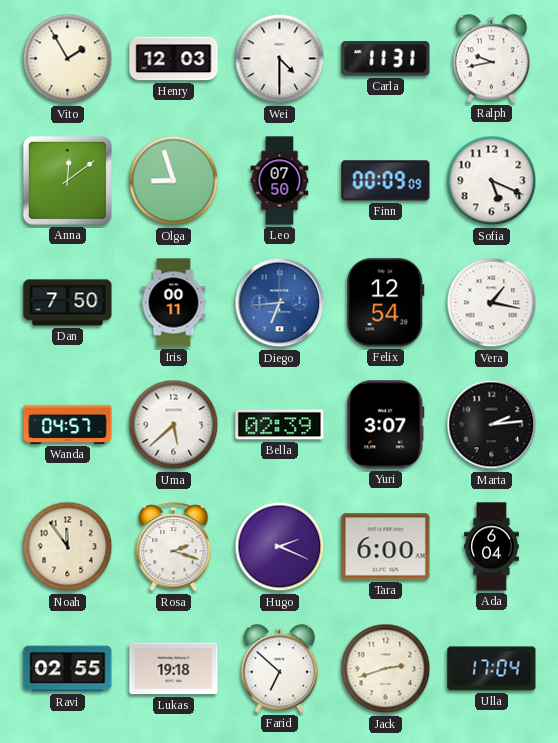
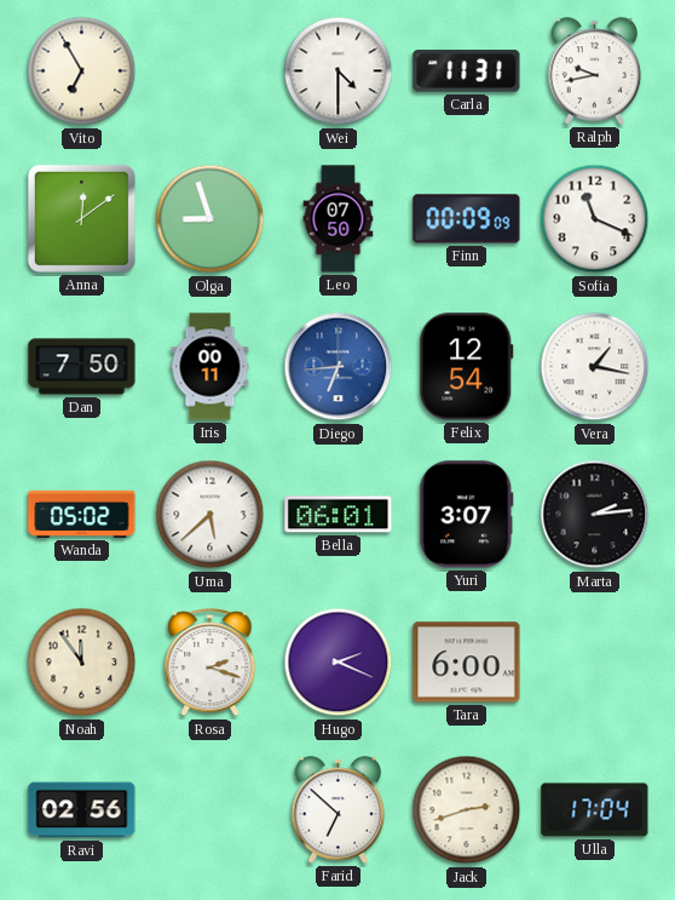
Vito: 1:55 -> 6:55 (82, 71)
Henry: 12:03 -> none (174, 59)
Sofia: 5:19 -> 11:19 (595, 219)
Wanda: 04:57 -> 05:02 (82, 514)
Bella: 02:39 -> 06:01 (339, 515)
Ada: 6:04 -> none (491, 547)
Ravi: 02:55 -> 02:56 (82, 810)
Lukas: 19:18 -> none (174, 669)
